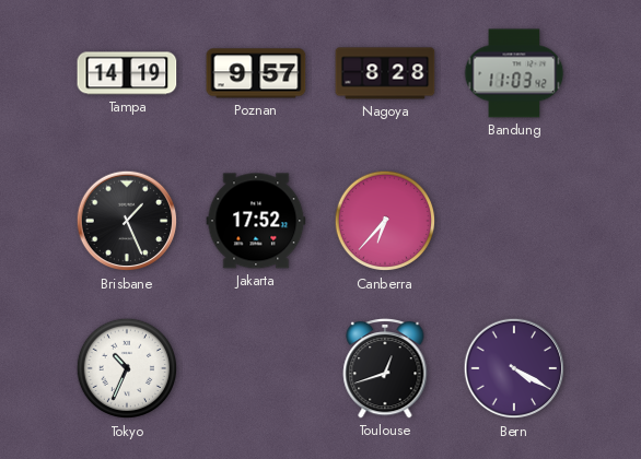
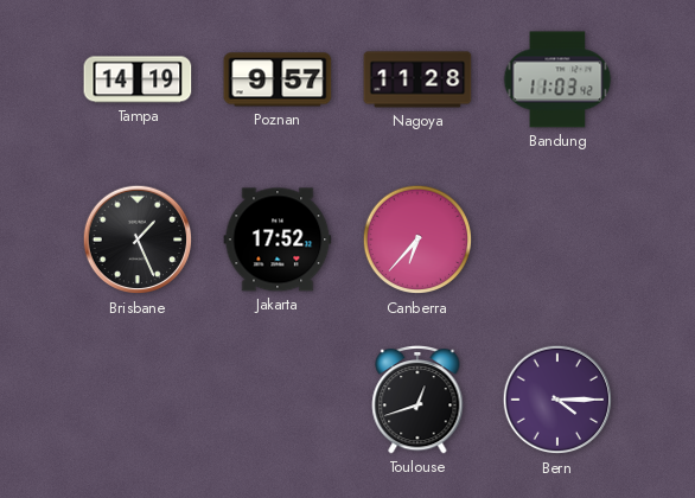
Nagoya: 8:28 -> 11:28 (417, 79)
Tokyo: 10:34 -> none (127, 368)
Bern: 4:20 -> 4:15 (557, 400)
